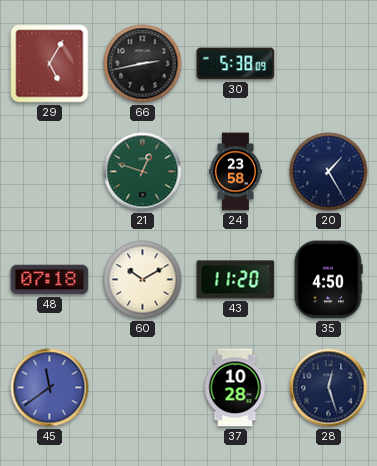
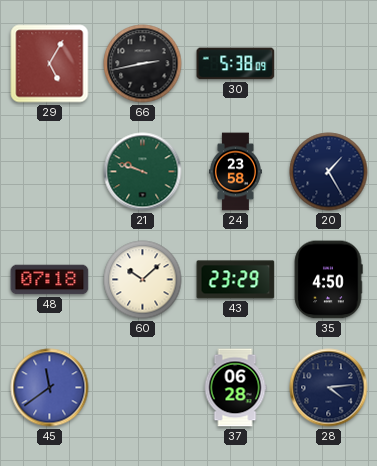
21: 12:48 -> 9:48 (143, 172)
60: 10:10 -> 10:08 (143, 280)
43: 11:20 -> 23:29 (236, 280)
37: 10:28 -> 06:28 (235, 388)
28: 12:27 -> 4:14 (329, 388)
